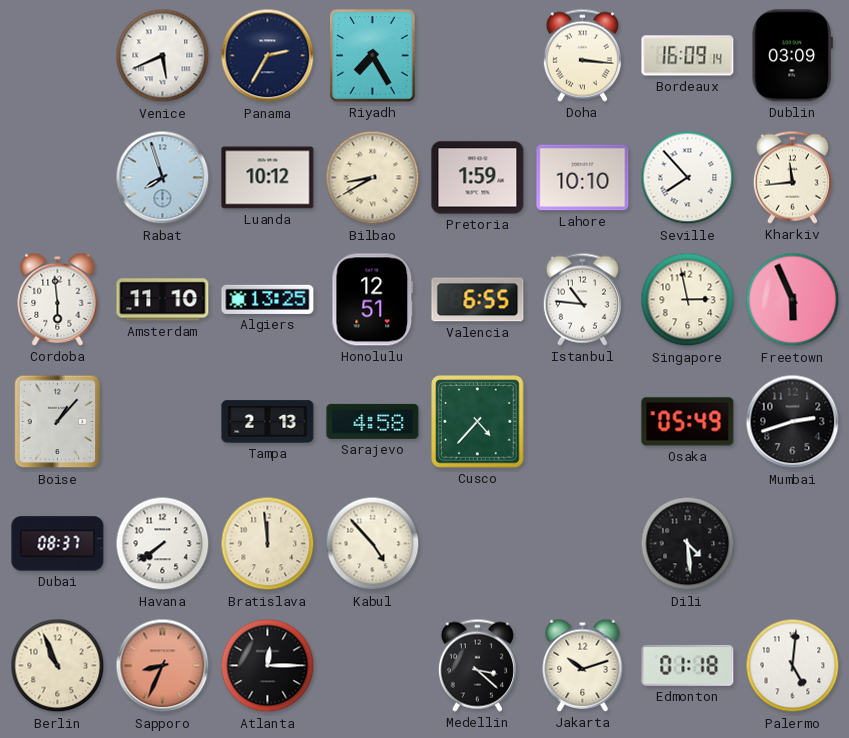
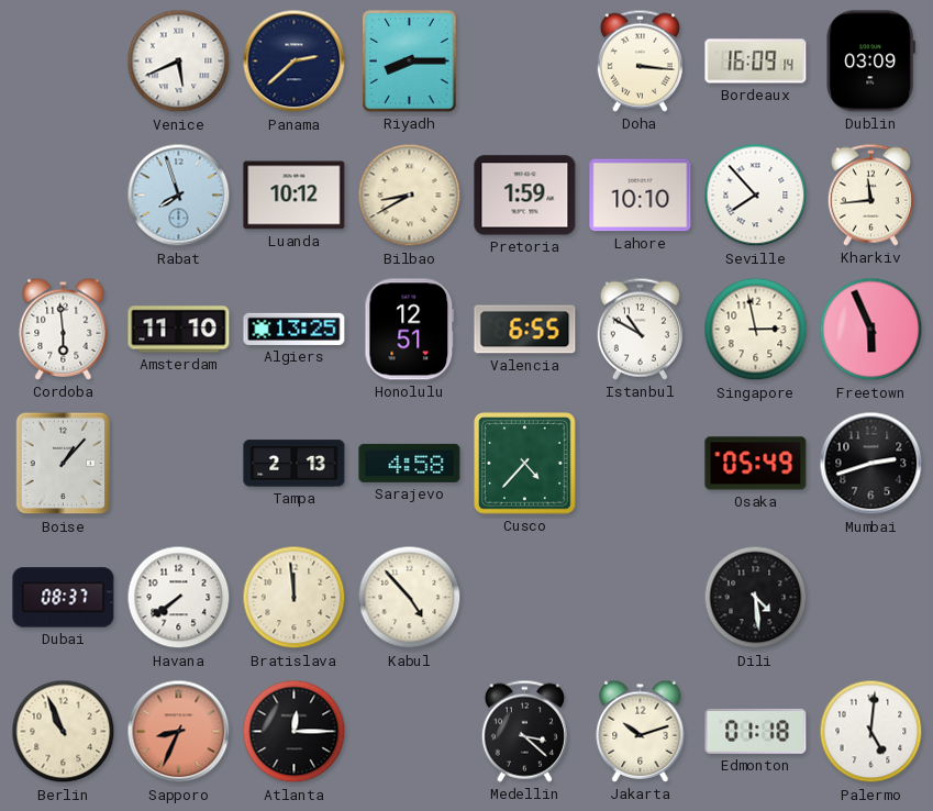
Panama: 2:35 -> 2:38 (295, 62)
Riyadh: 7:25 -> 8:15 (410, 62)
Istanbul: 10:46 -> 10:50 (640, 329)
